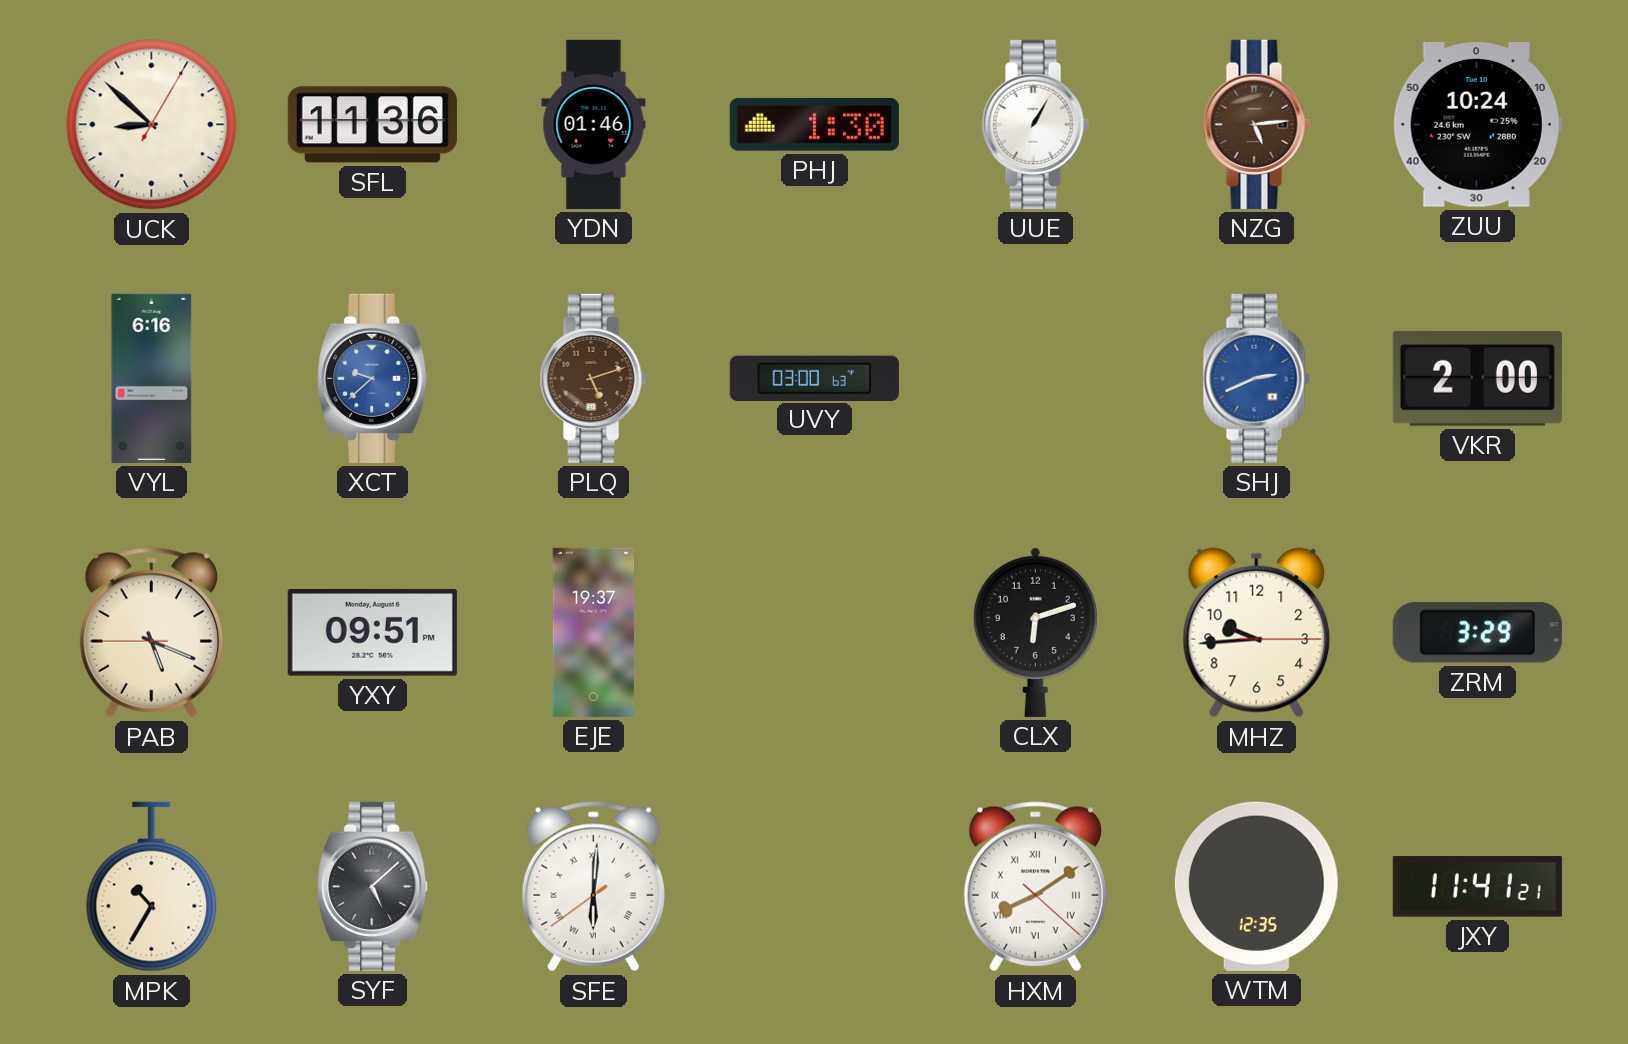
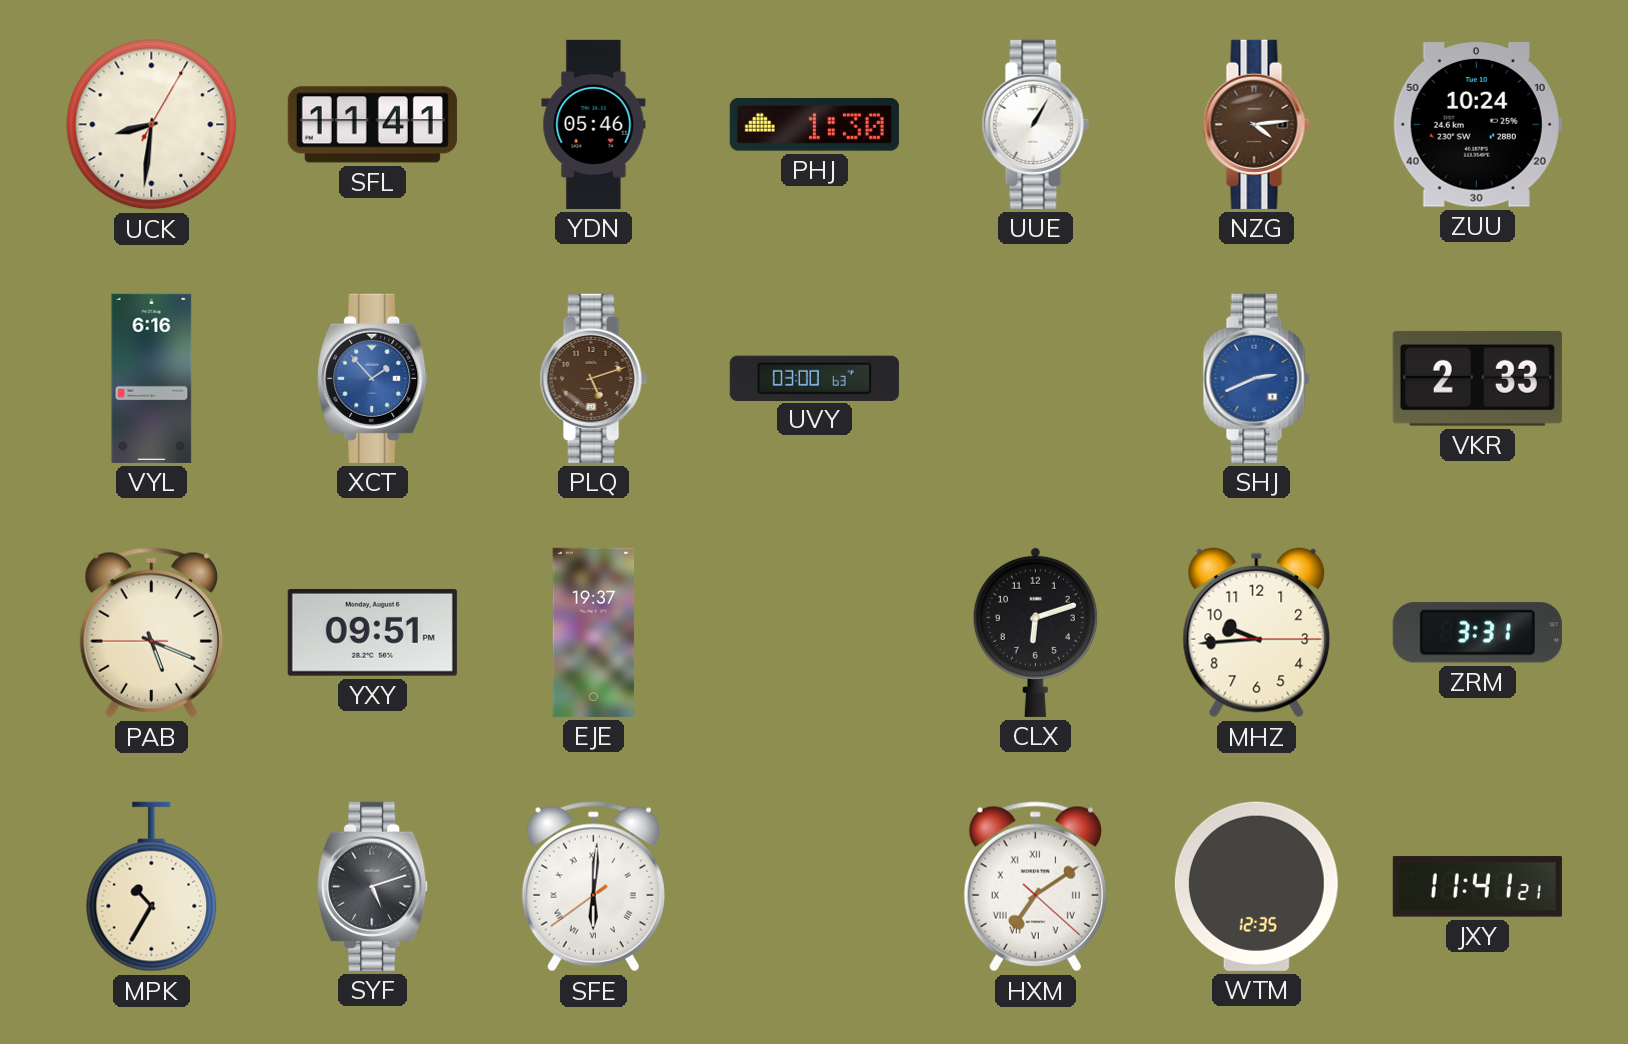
UCK: 8:52 -> 8:31 (152, 125)
SFL: 11:36 -> 11:41 (372, 125)
YDN: 01:46 -> 05:46 (594, 124)
NZG: 5:14 -> 4:14 (1256, 124)
XCT: 9:38 -> 1:53 (373, 378)
VKR: 2:00 -> 2:33 (1477, 378)
ZRM: 3:29 -> 3:31 (1477, 633)
SYF: 5:08 -> 5:12 (373, 886)
HXM: 8:09 -> 7:09 (1035, 887)
